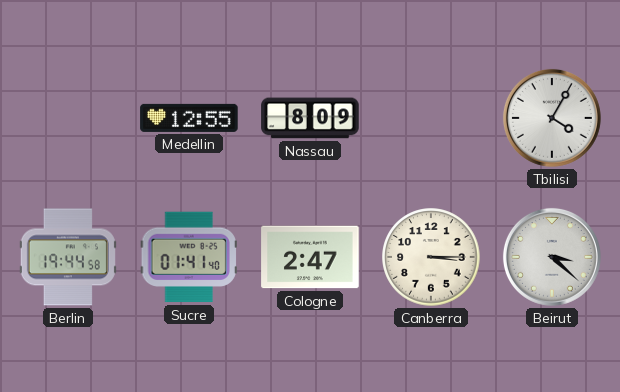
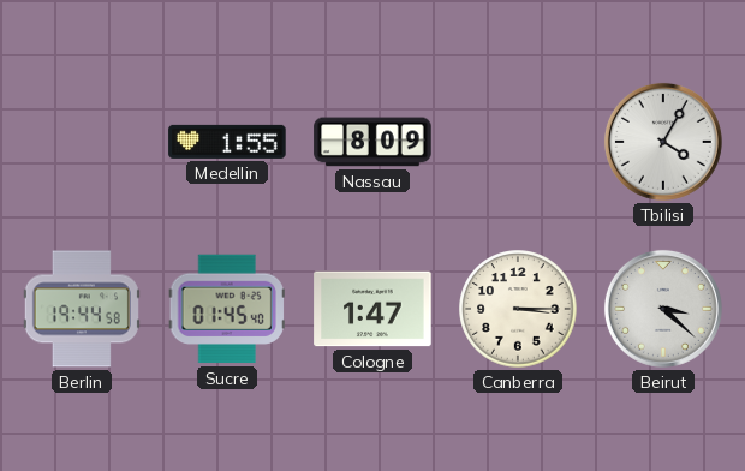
Medellin: 12:55 -> 1:55 (227, 142)
Sucre: 01:41 -> 01:45 (227, 309)
Cologne: 2:47 -> 1:47 (372, 309)
